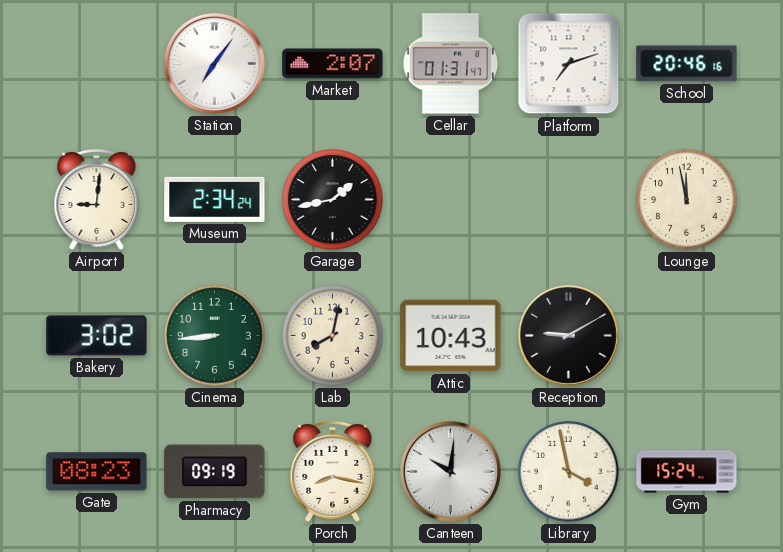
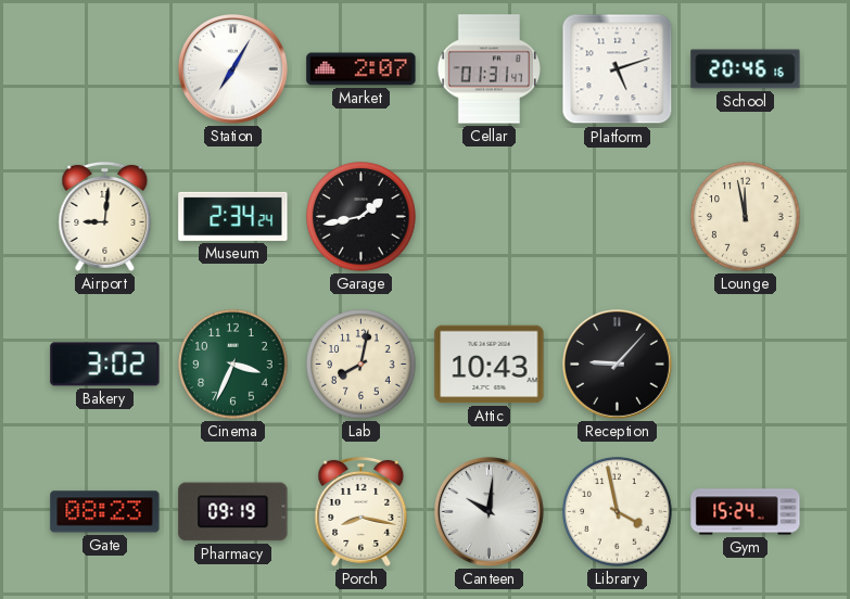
Station: 7:06 -> 7:05 (232, 68)
Platform: 7:12 -> 5:12 (618, 69)
Cinema: 8:44 -> 3:34 (233, 365)
Reception: 9:10 -> 9:07 (617, 364)
